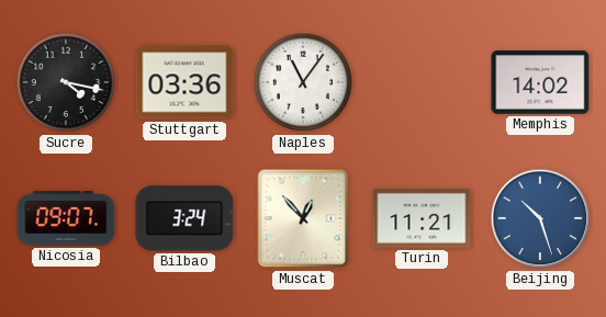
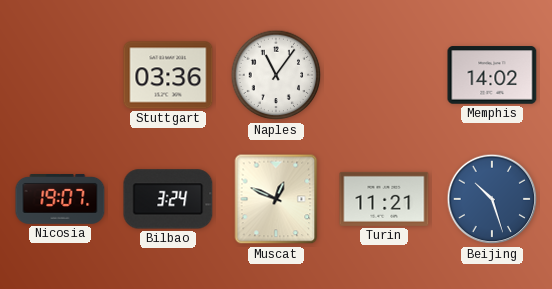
Sucre: 4:17 -> none (66, 82)
Nicosia: 09:07 -> 19:07 (60, 200)
Muscat: 12:53 -> 12:49 (276, 199)
